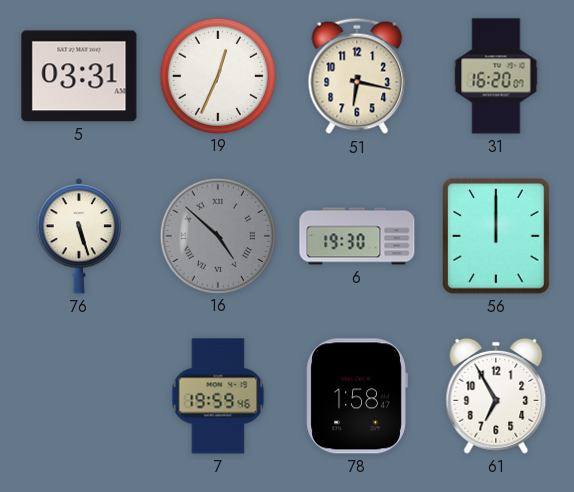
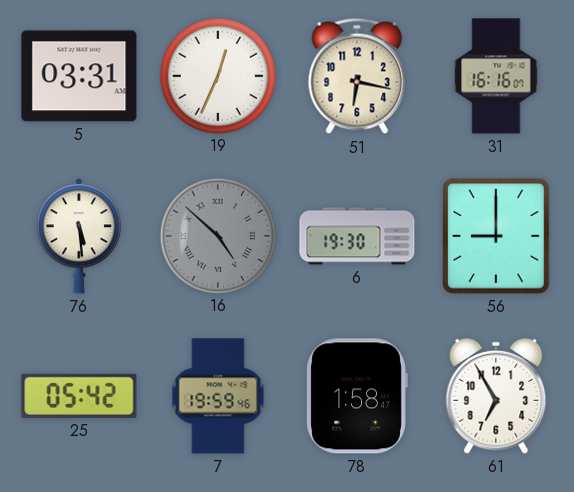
31: 16:20 -> 16:16 (496, 76)
76: 5:27 -> 5:29 (79, 236)
56: 12:00 -> 9:00 (497, 237)
25: none -> 05:42 (79, 396)
